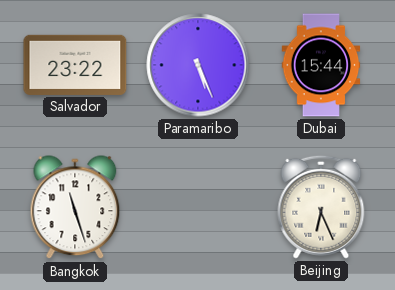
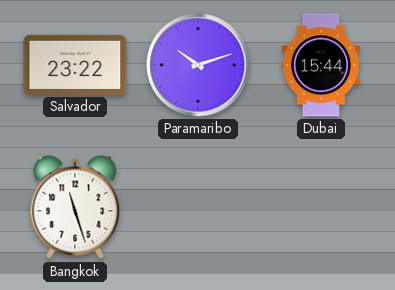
Paramaribo: 5:26 -> 10:12 (198, 65)
Beijing: 6:26 -> none (321, 207)
